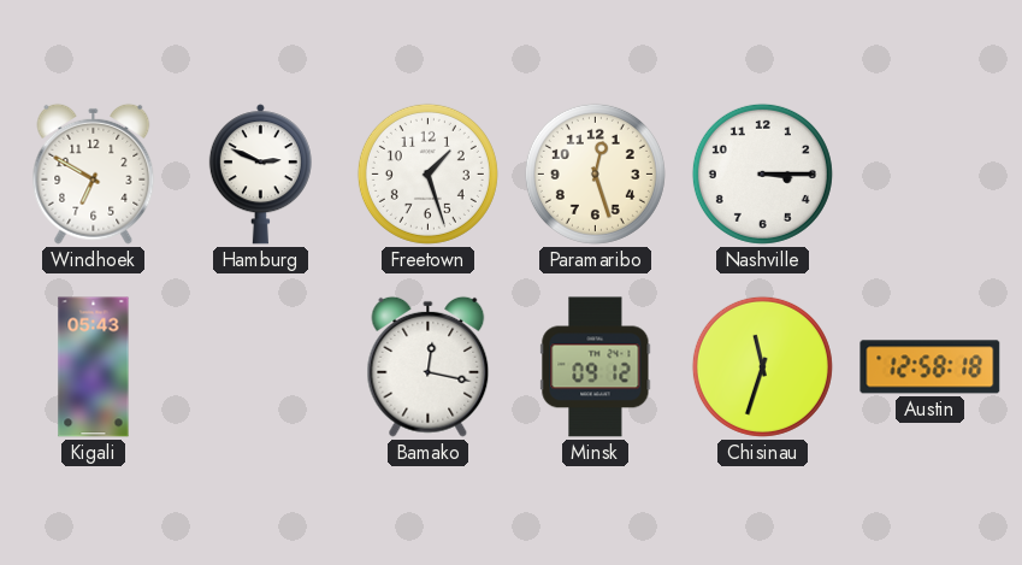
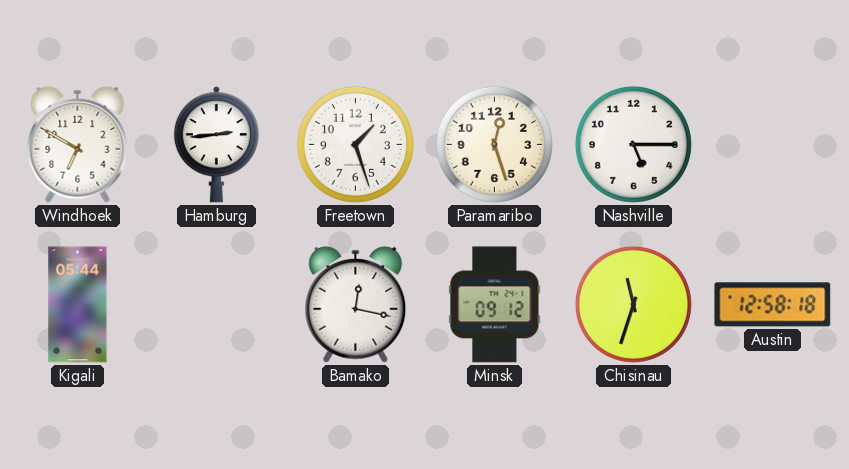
Hamburg: 2:49 -> 2:44 (216, 145)
Nashville: 3:15 -> 5:15 (633, 144)
Kigali: 05:43 -> 05:44 (78, 305)
